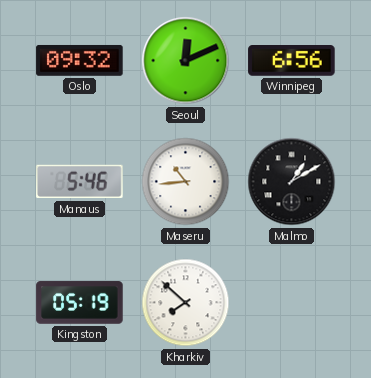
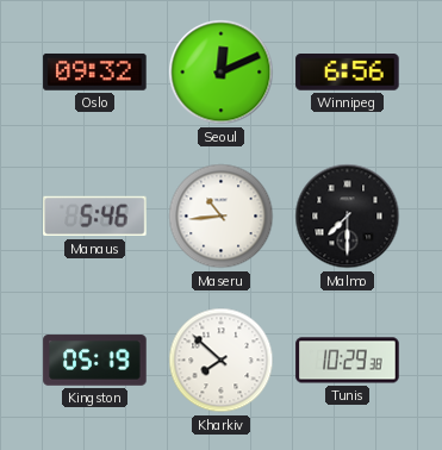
Malmo: 1:10 -> 7:30 (348, 217)
Tunis: none -> 10:29 (348, 361)
